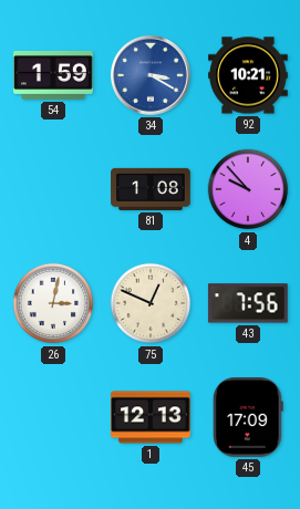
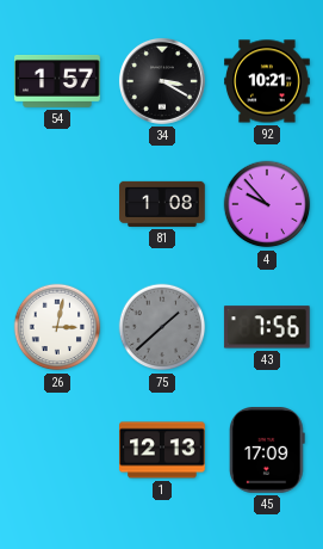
54: 1:59 -> 1:57 (57, 81)
34 dial: blue -> black (162, 81)
75: 12:49 -> 1:38 (162, 327)
75 dial: cream -> grey (162, 327)
